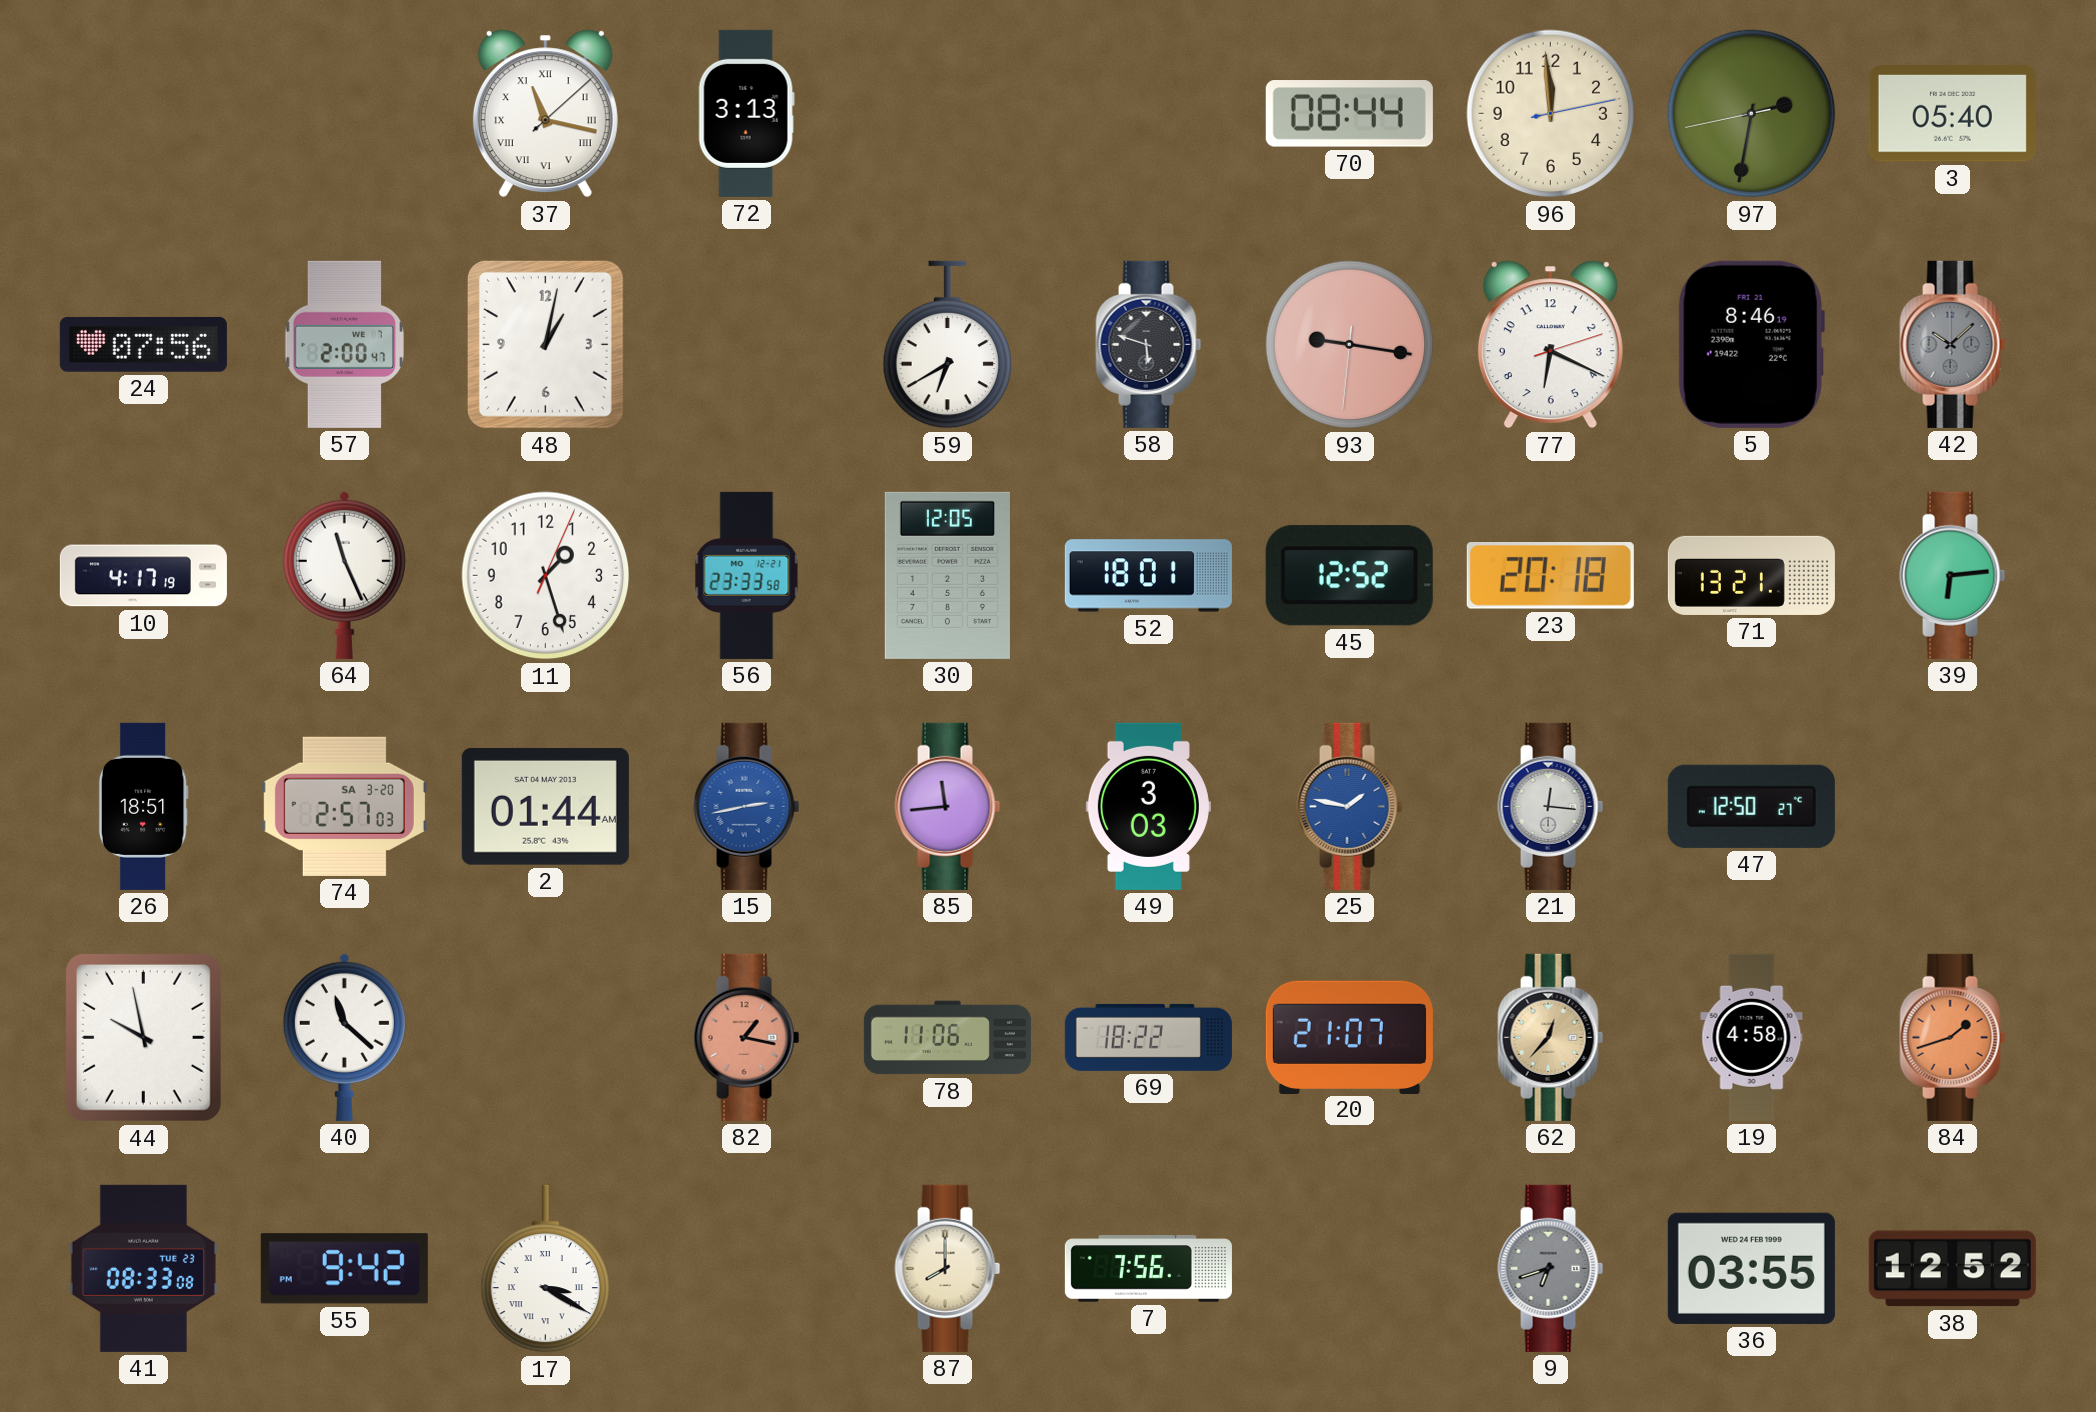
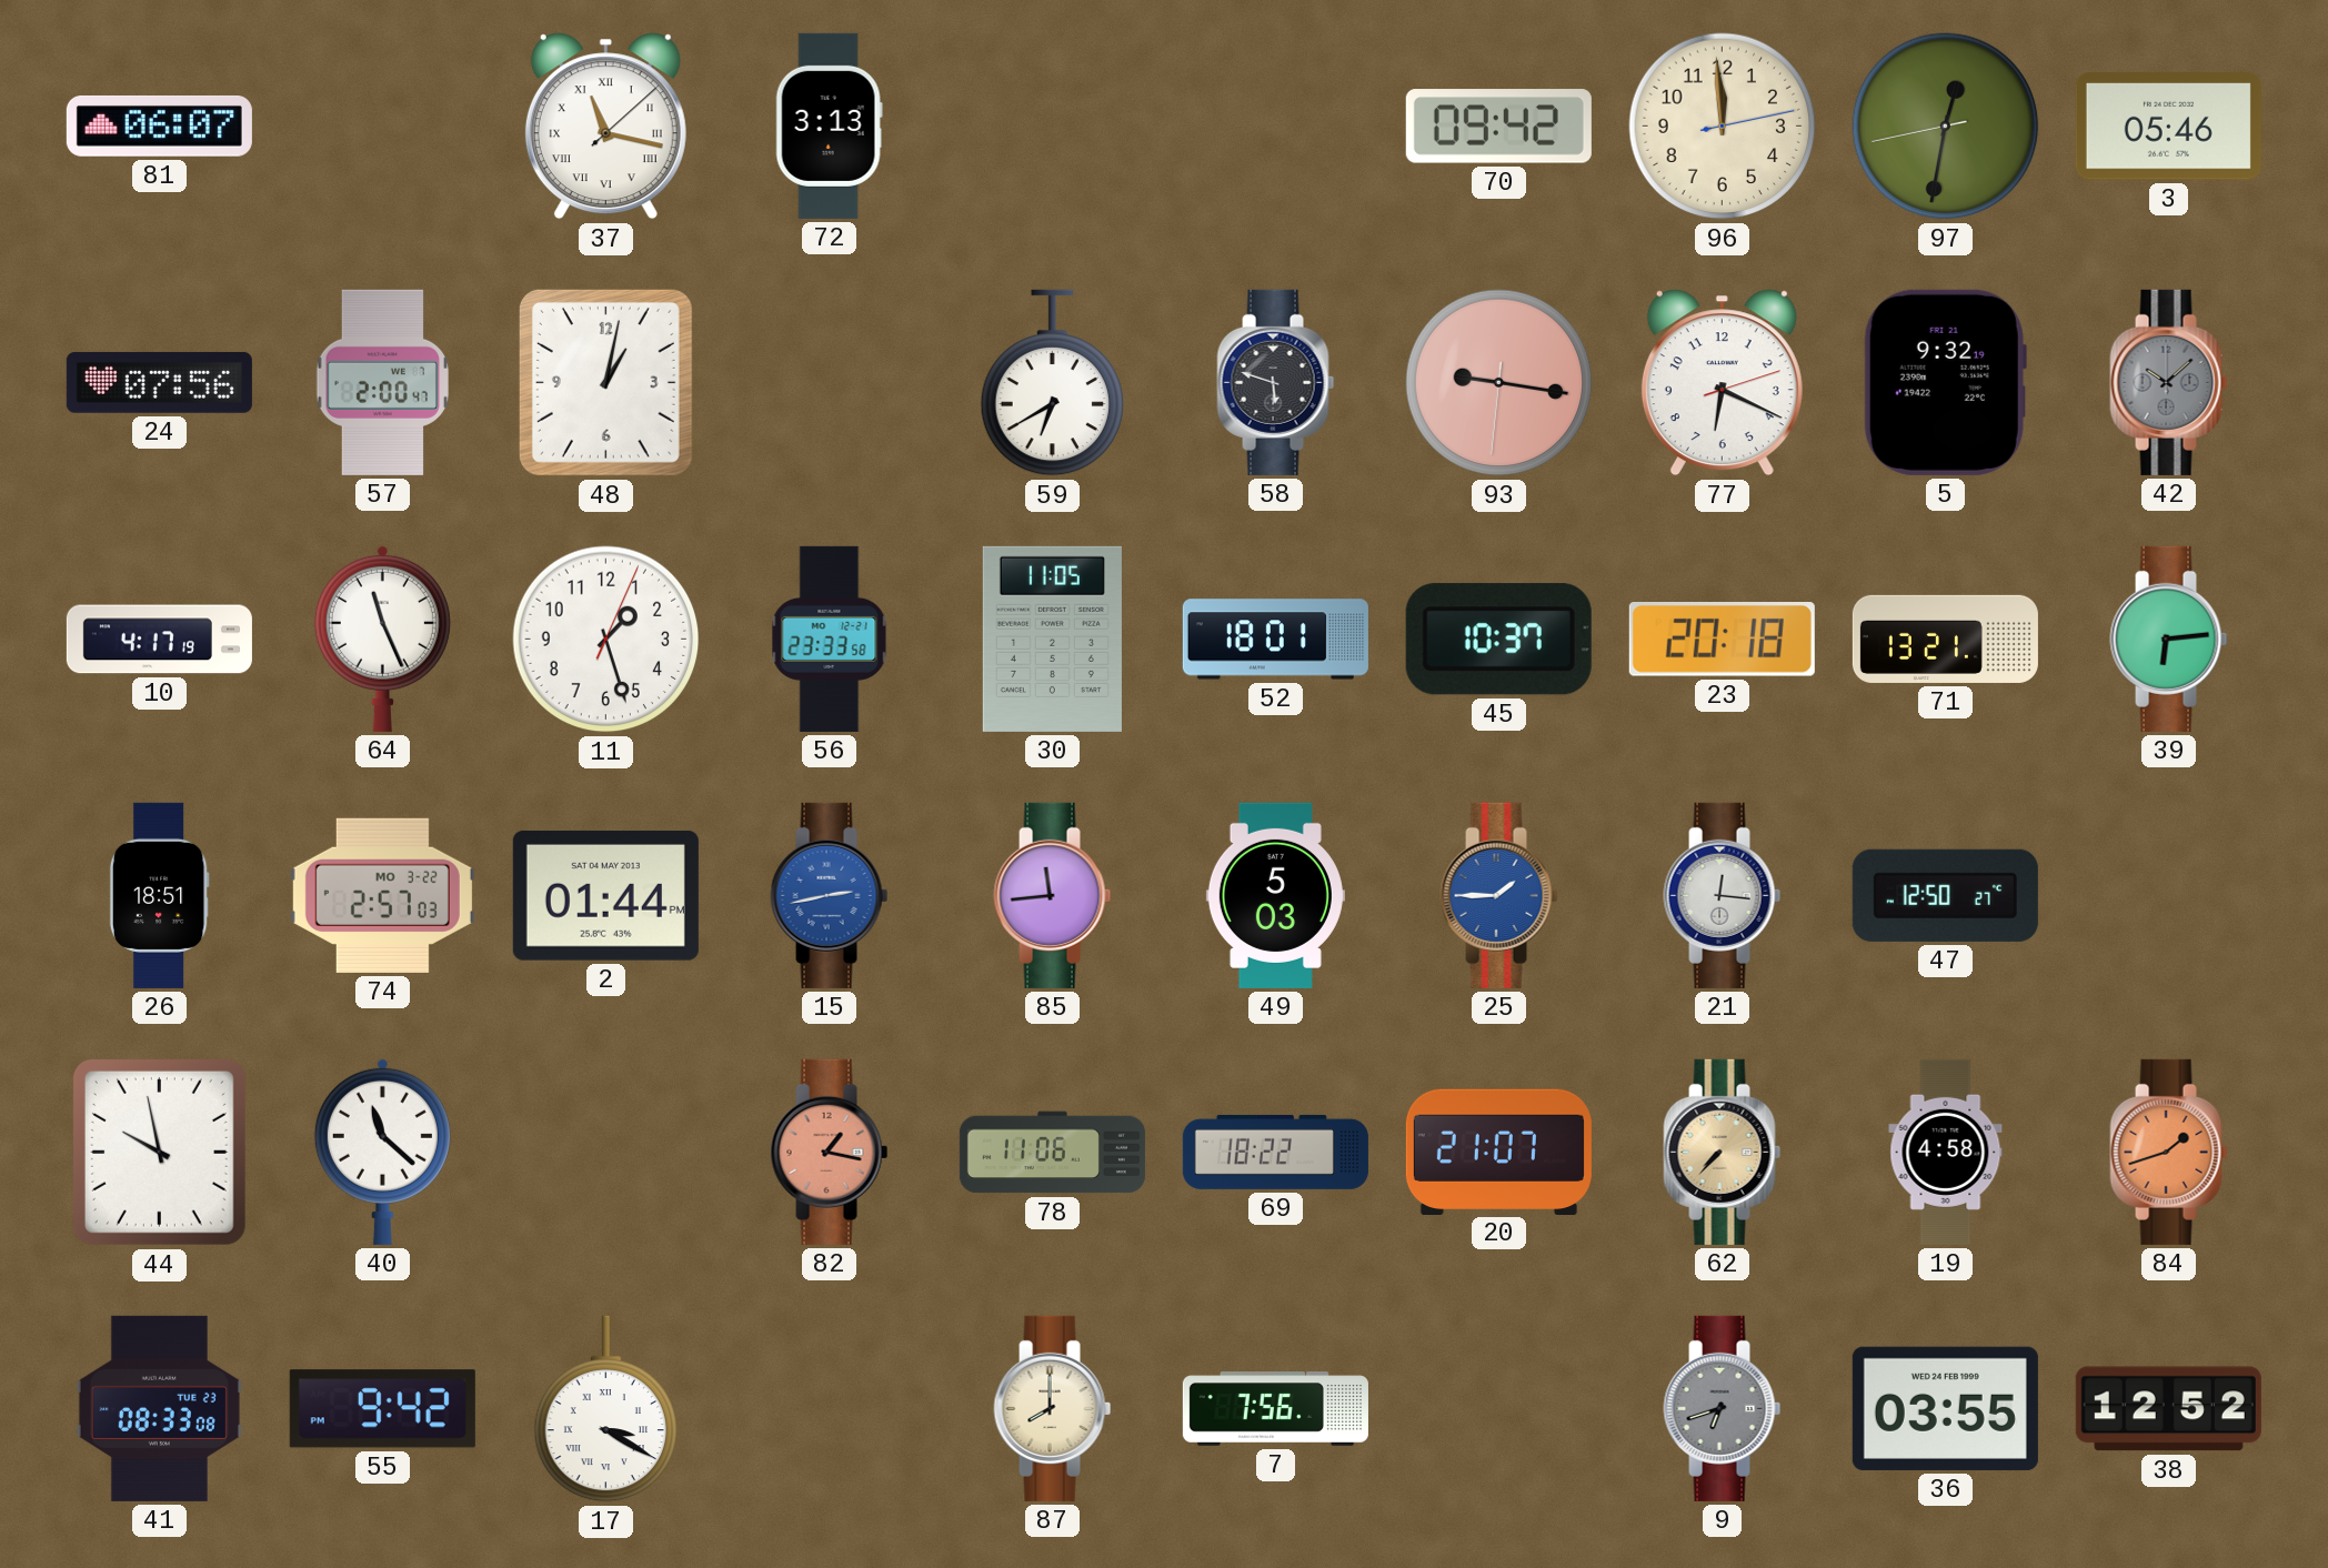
81: none -> 06:07 (159, 125)
70: 08:44 -> 09:42 (1498, 127)
97: 2:31 -> 12:31 (1946, 127)
3: 05:40 -> 05:46 (2168, 127)
5: 8:46 -> 9:32 (1945, 382)
30: 12:05 -> 11:05 (1052, 639)
45: 12:52 -> 10:37 (1498, 640)
74 date: SA 3-20 -> MO 3-22 (382, 895)
2: 01:44 AM -> 01:44 PM (605, 895)
49: 3:03 -> 5:03 (1275, 895)
25: 1:47 -> 1:45 (1499, 895)
62: 12:37 -> 7:37 (1723, 1152)
